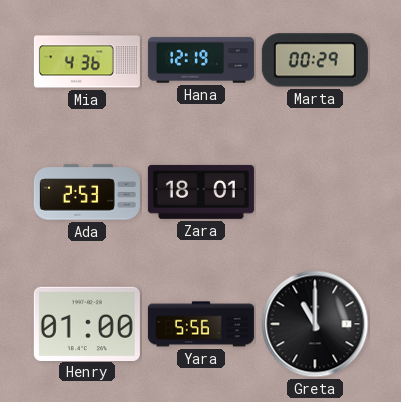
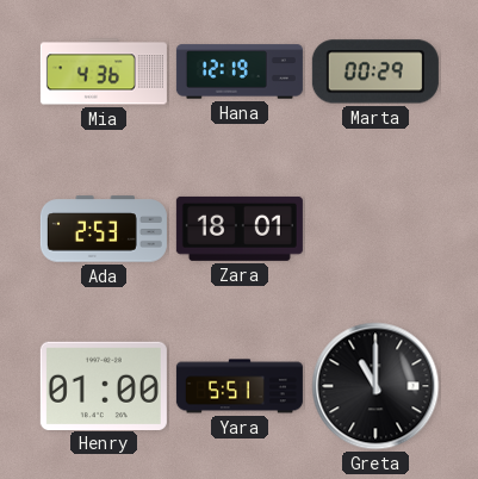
Yara: 5:56 -> 5:51 (240, 386)
